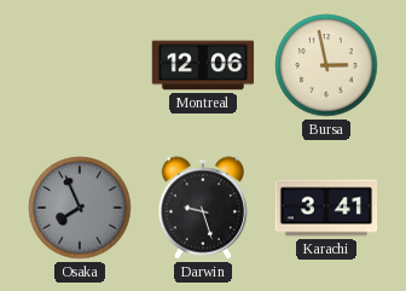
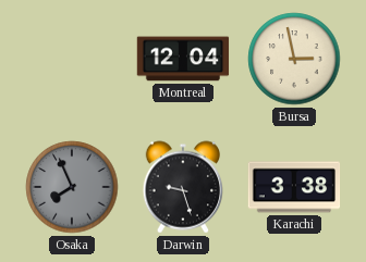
Montreal: 12:06 -> 12:04 (183, 59)
Karachi: 3:41 -> 3:38 (294, 187)
